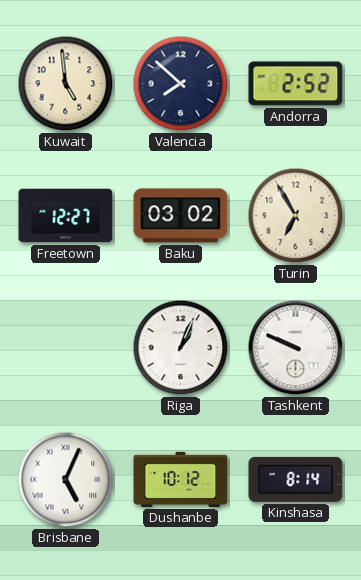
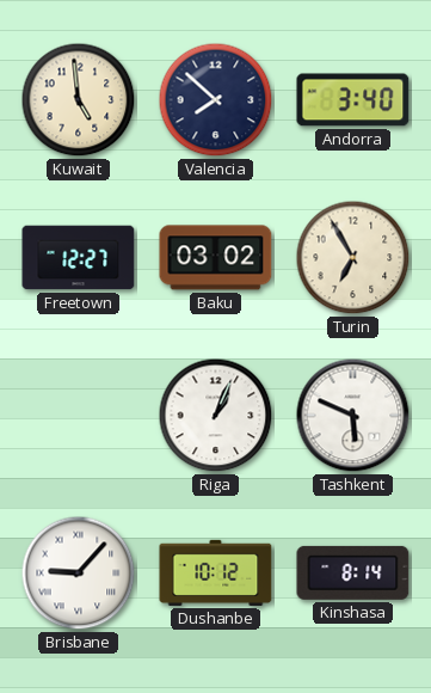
Andorra: 2:52 -> 3:40 (353, 100)
Tashkent: 9:49 -> 5:49 (353, 416)
Brisbane: 5:04 -> 9:07 (79, 574)
